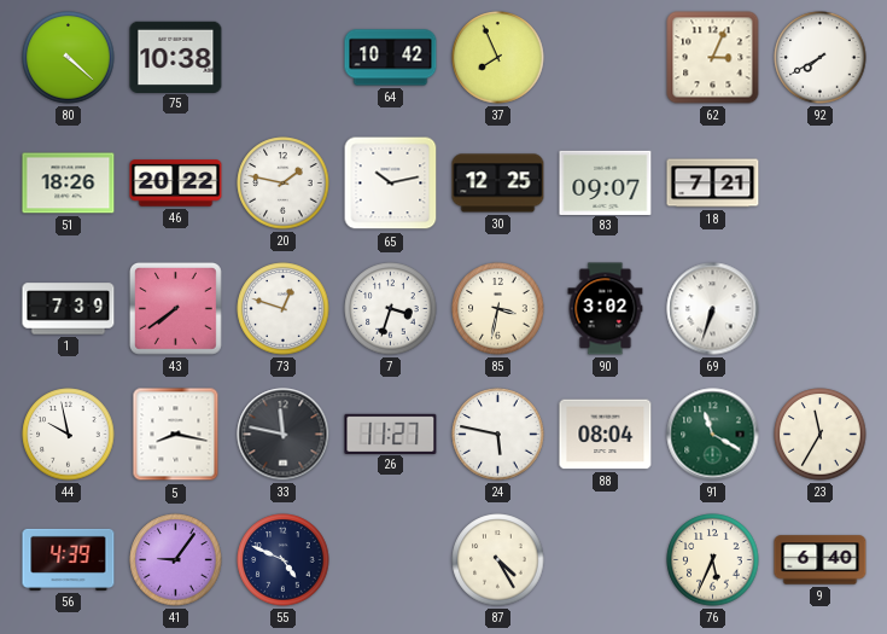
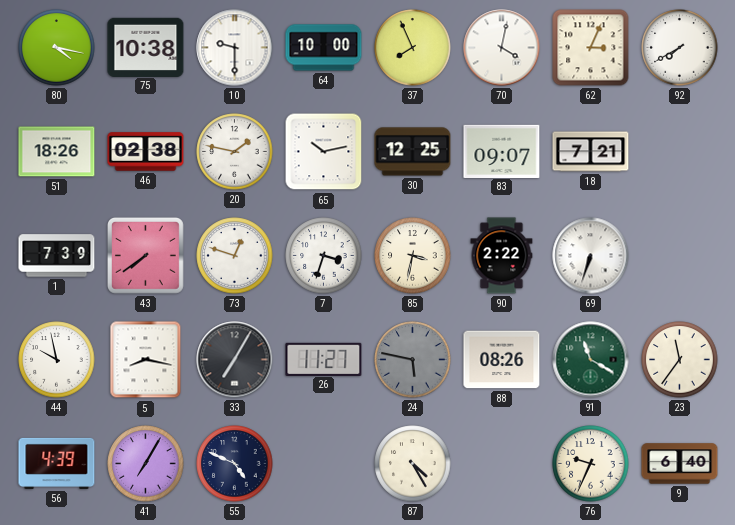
80: 4:22 -> 4:17 (57, 48)
10: none -> 9:30 (235, 48)
64: 10:42 -> 10:00 (324, 48)
70: none -> 4:02 (502, 48)
46: 20:22 -> 02:38 (146, 152)
90: 3:02 -> 2:22 (502, 256)
33: 11:47 -> 7:05 (235, 360)
24 dial: white -> grey (413, 360)
88: 08:04 -> 08:26 (502, 360)
23: 11:35 -> 11:36 (680, 360)
41: 9:06 -> 7:05 (146, 464)
76: 5:34 -> 9:34 (591, 464)
